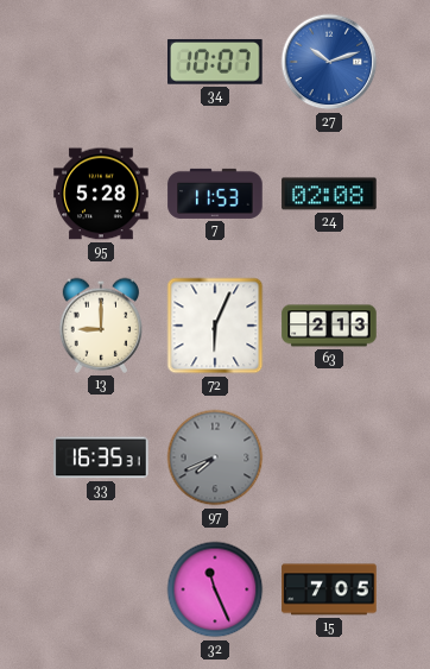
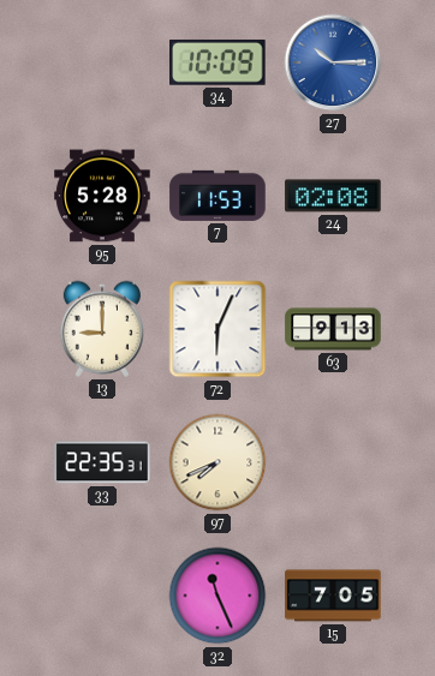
34: 10:07 -> 10:09 (219, 62)
27: 10:12 -> 10:15 (333, 62)
63: 2:13 -> 9:13 (333, 329)
33: 16:35 -> 22:35 (102, 462)
97 dial: grey -> cream (218, 462)
